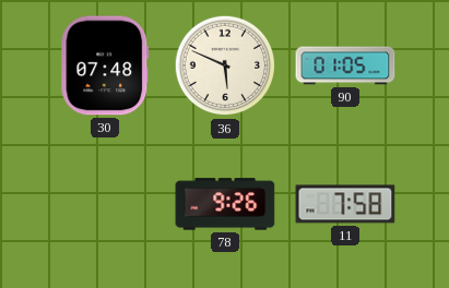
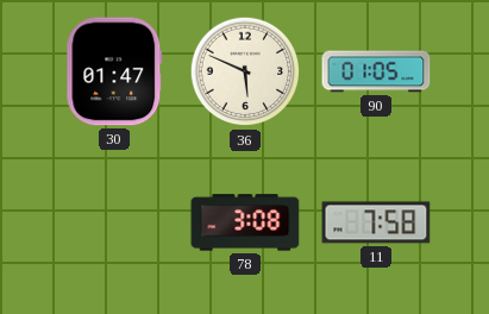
30: 07:48 -> 01:47 (114, 71)
78: 9:26 -> 3:08 (245, 222)
